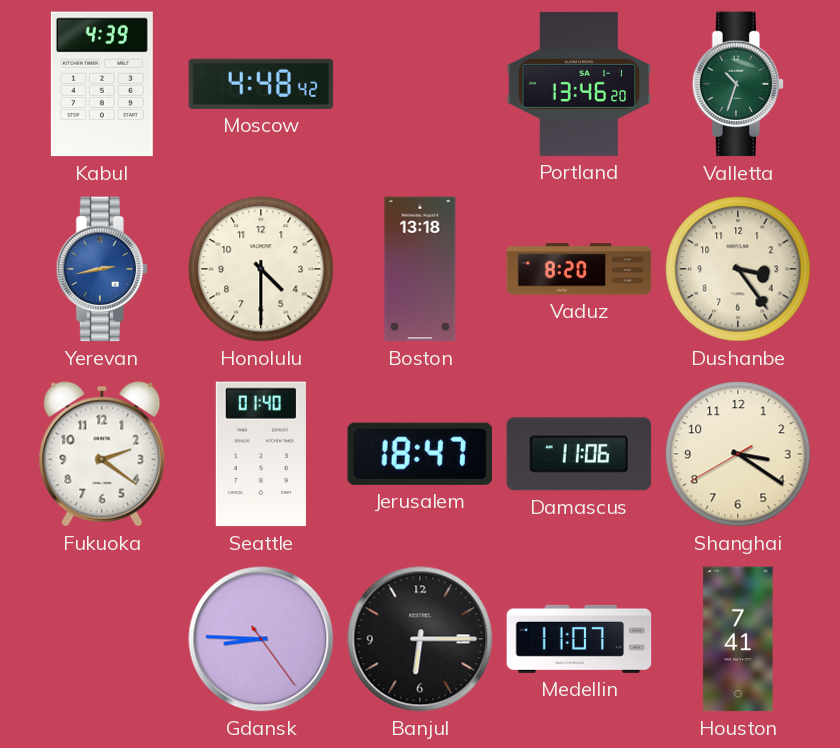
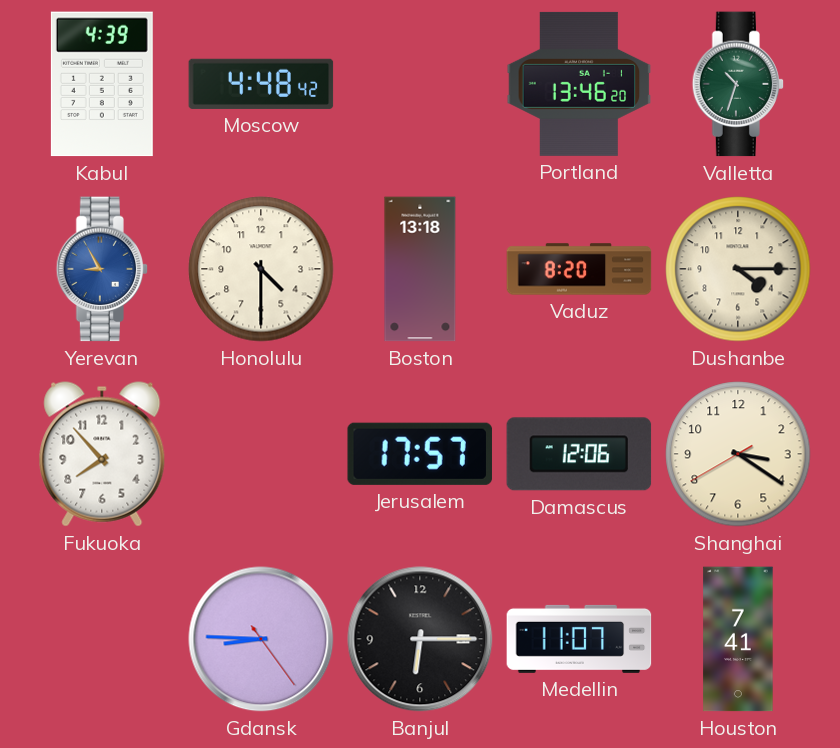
Yerevan: 2:43 -> 8:55 (102, 269)
Dushanbe: 3:24 -> 4:15 (738, 269)
Fukuoka: 2:21 -> 7:53 (102, 454)
Seattle: 01:40 -> none (261, 454)
Jerusalem: 18:47 -> 17:57 (420, 454)
Damascus: 11:06 -> 12:06 (579, 454)
